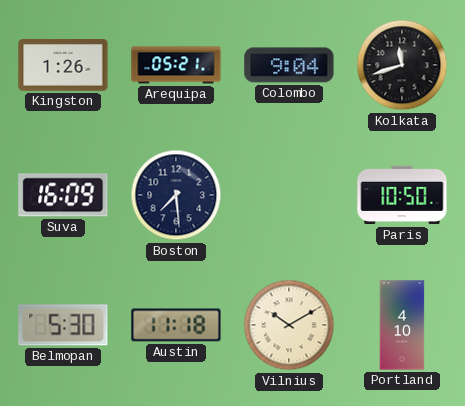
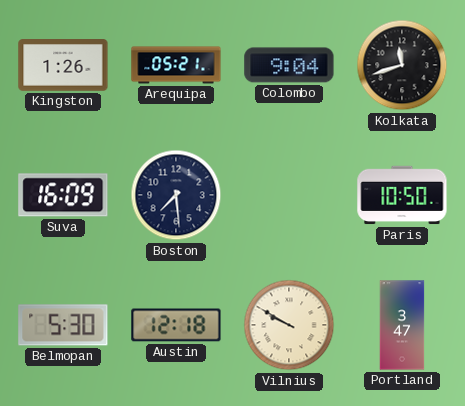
Austin: 11:18 -> 12:18 (176, 325)
Vilnius: 10:10 -> 9:50 (289, 325)
Portland: 4:10 -> 3:47 (402, 325)
